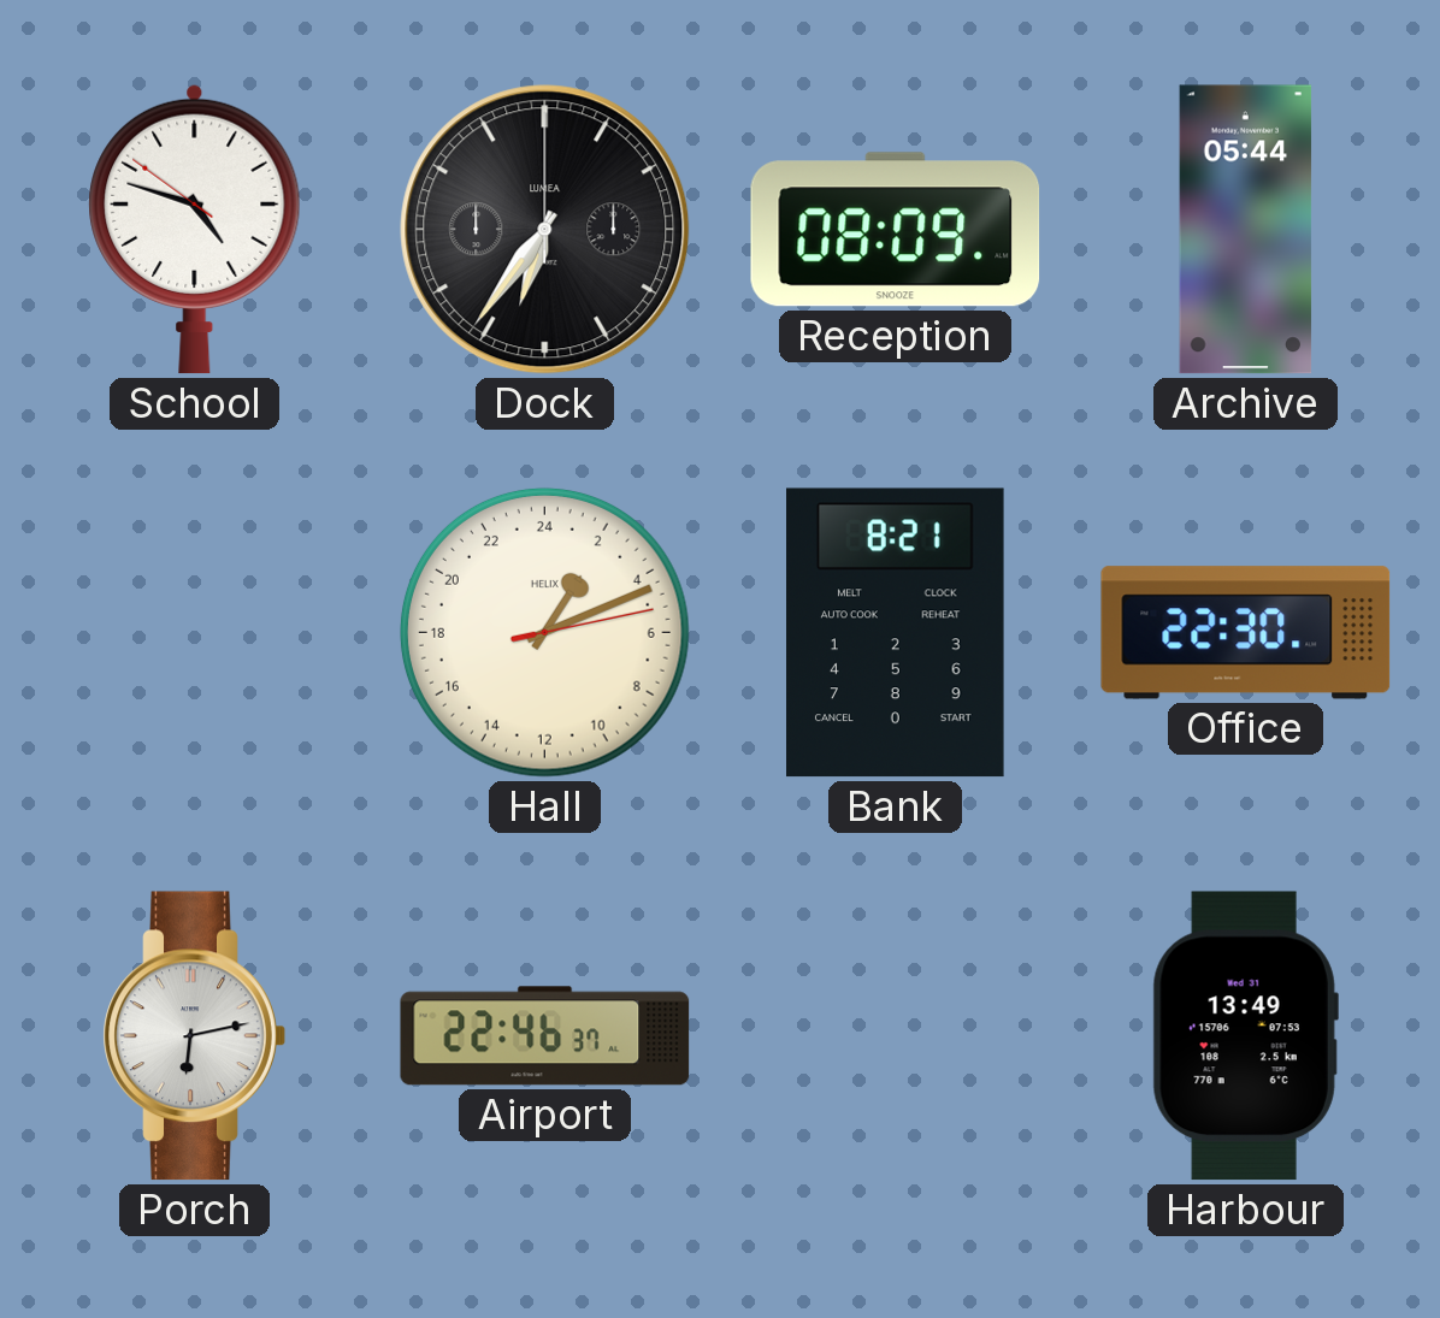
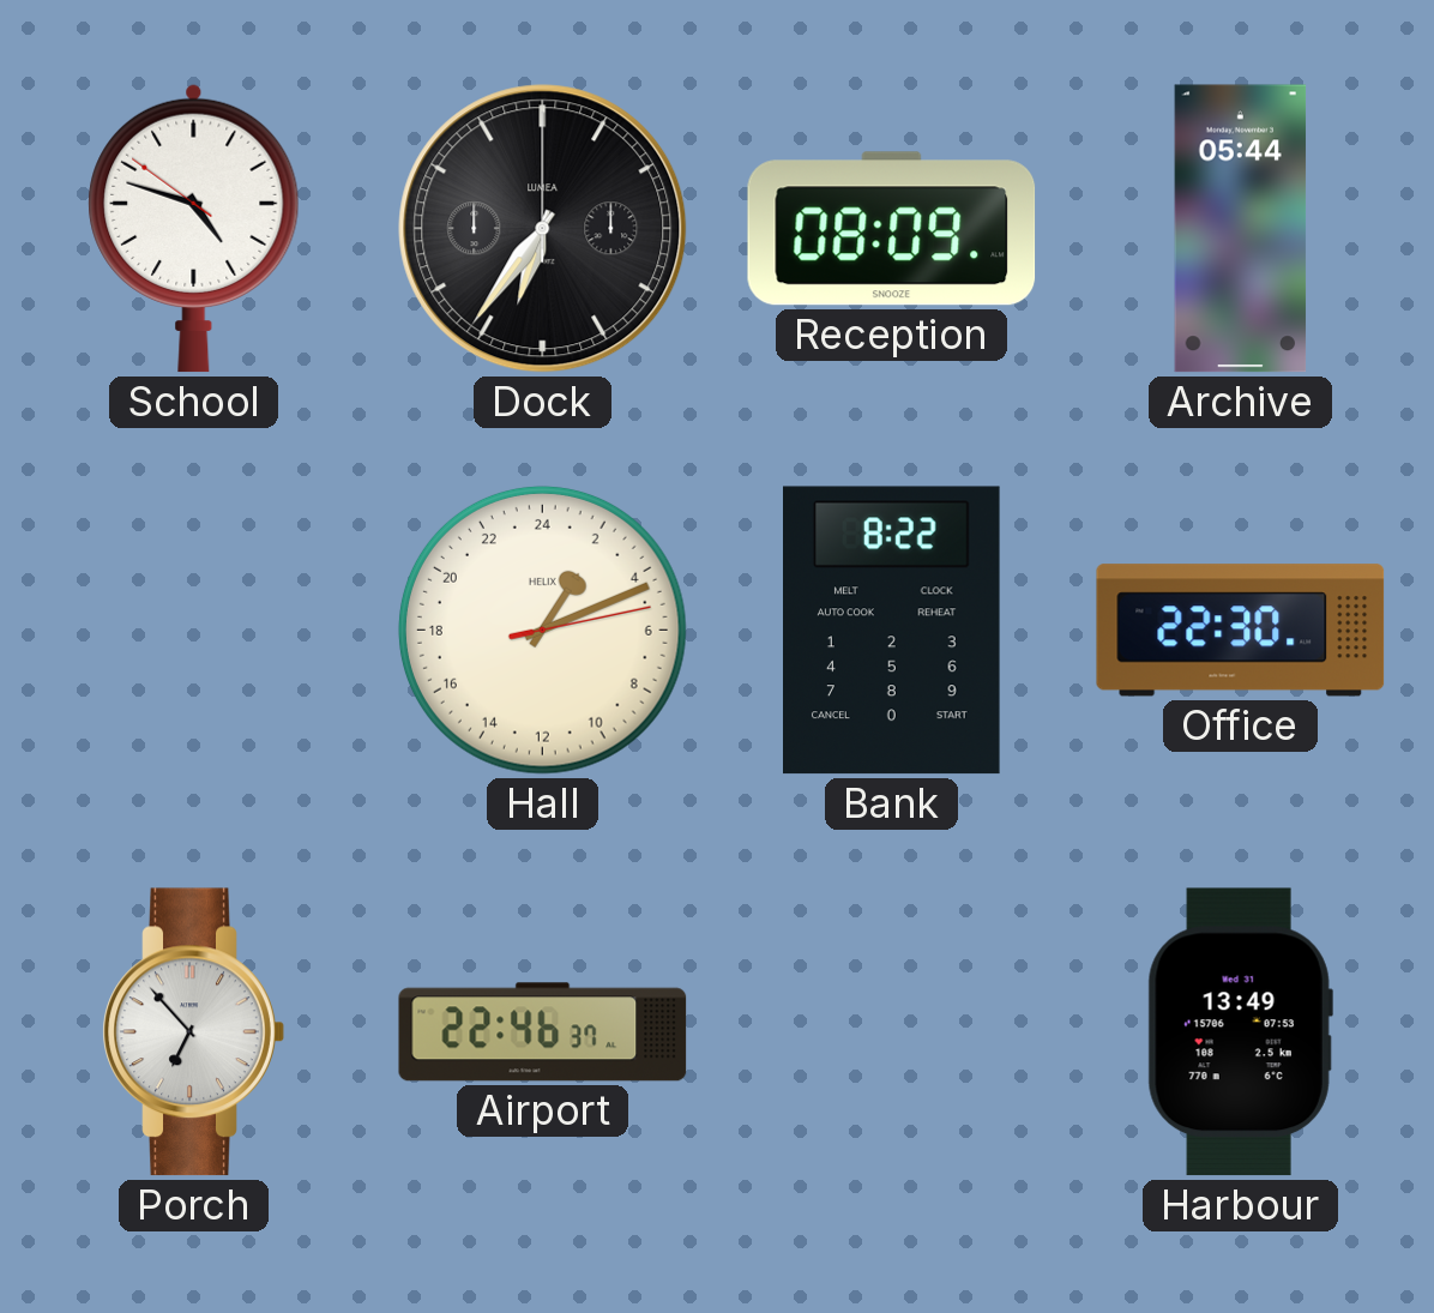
Bank: 8:21 -> 8:22 (892, 631)
Porch: 6:13 -> 6:53 (193, 1032)
